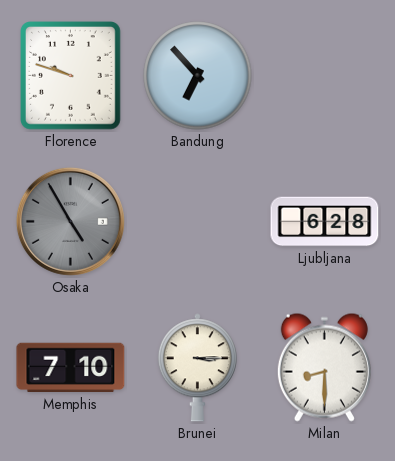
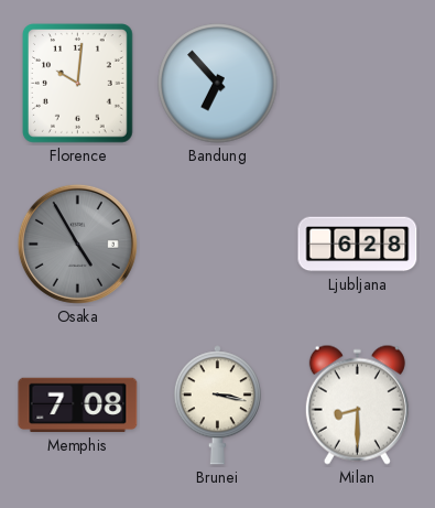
Florence: 9:48 -> 10:01 (78, 84)
Memphis: 7:10 -> 7:08 (78, 406)
Brunei: 3:15 -> 3:17 (217, 406)
